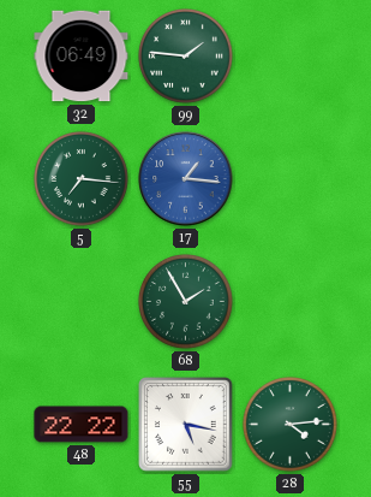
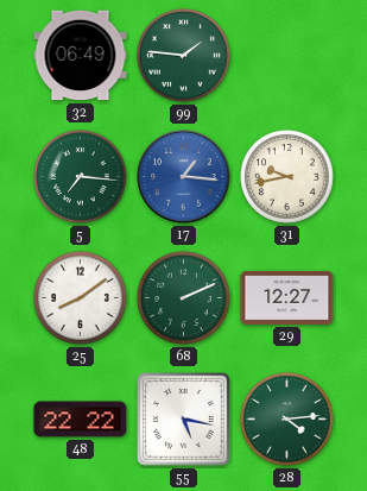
31: none -> 9:43 (287, 177)
25: none -> 8:09 (81, 298)
68: 1:55 -> 2:11 (184, 298)
29: none -> 12:27 (287, 297)
